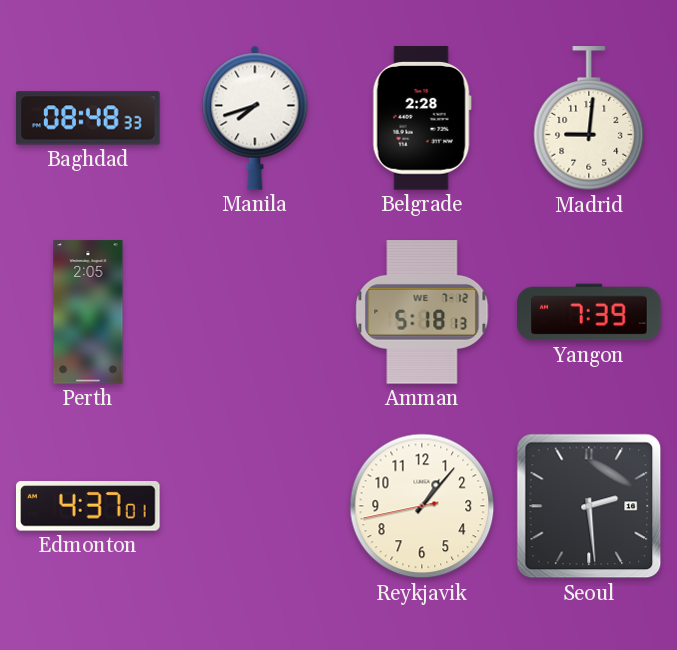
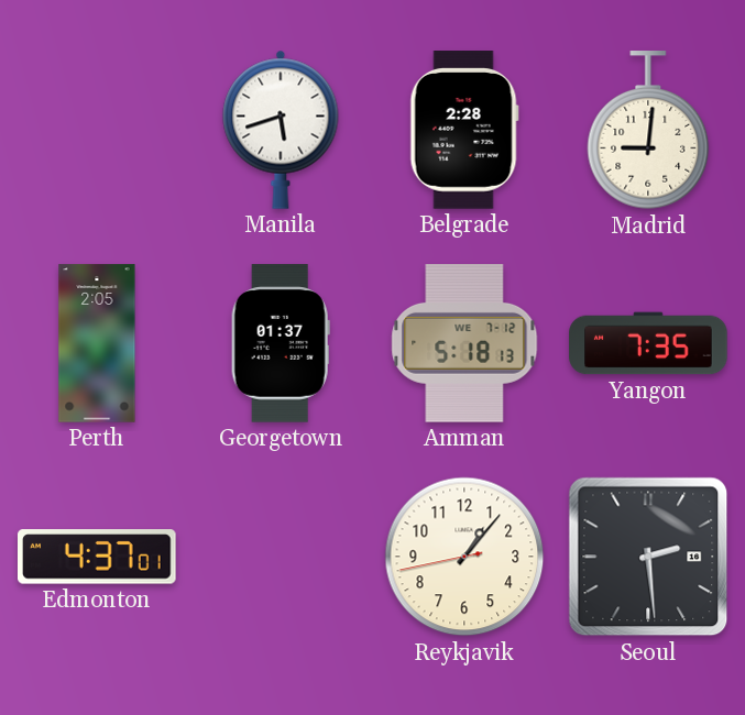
Baghdad: 08:48 -> none (88, 118)
Manila: 7:42 -> 5:42 (281, 130)
Georgetown: none -> 01:37 (281, 343)
Yangon: 7:39 -> 7:35 (648, 343)
